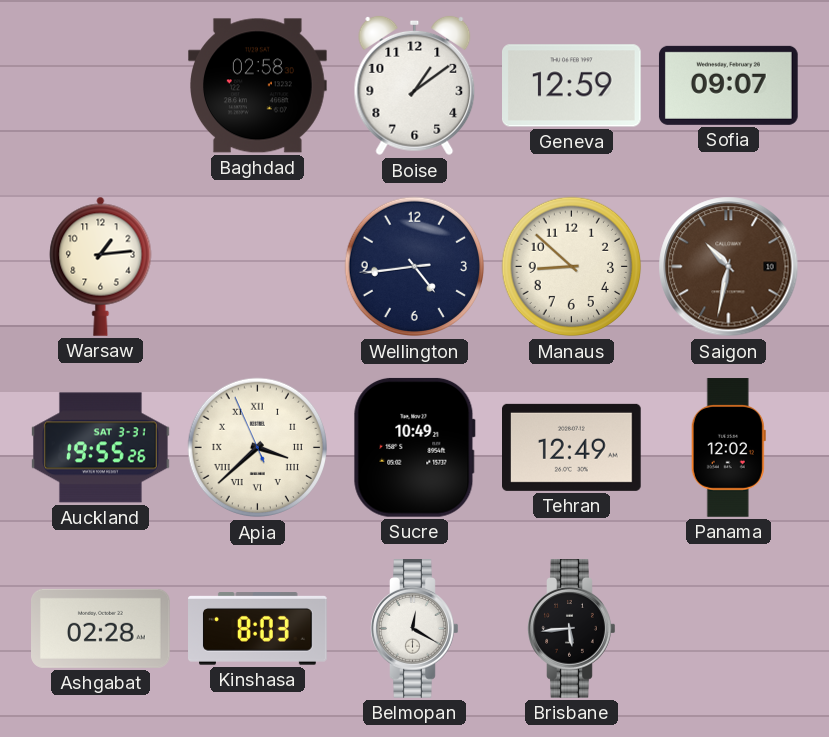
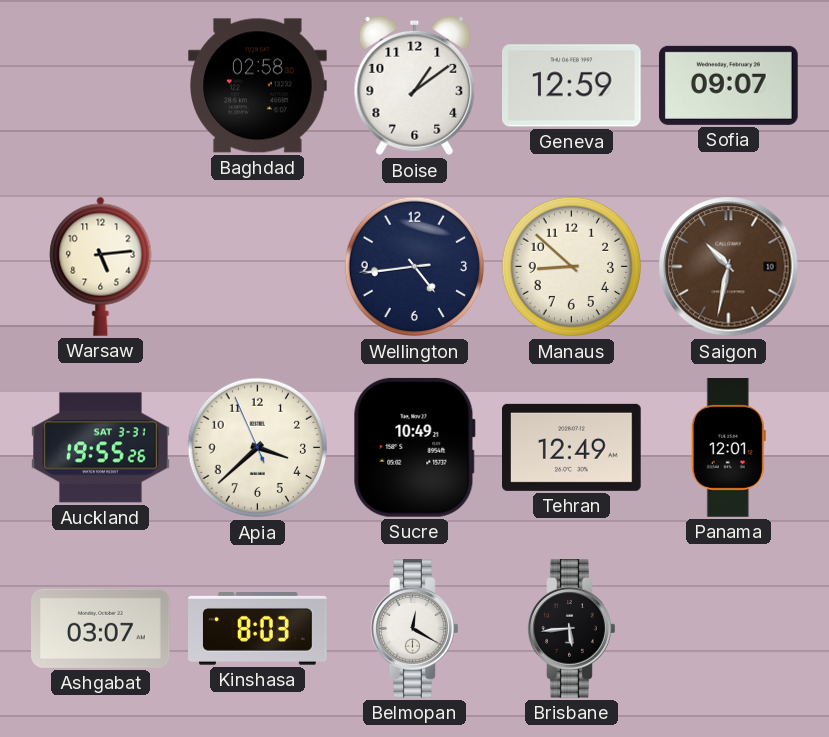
Warsaw: 1:14 -> 5:14 (101, 266)
Apia numerals: Roman -> Arabic (258, 448)
Panama: 12:02 -> 12:01 (728, 448)
Ashgabat: 02:28 -> 03:07 (101, 628)
